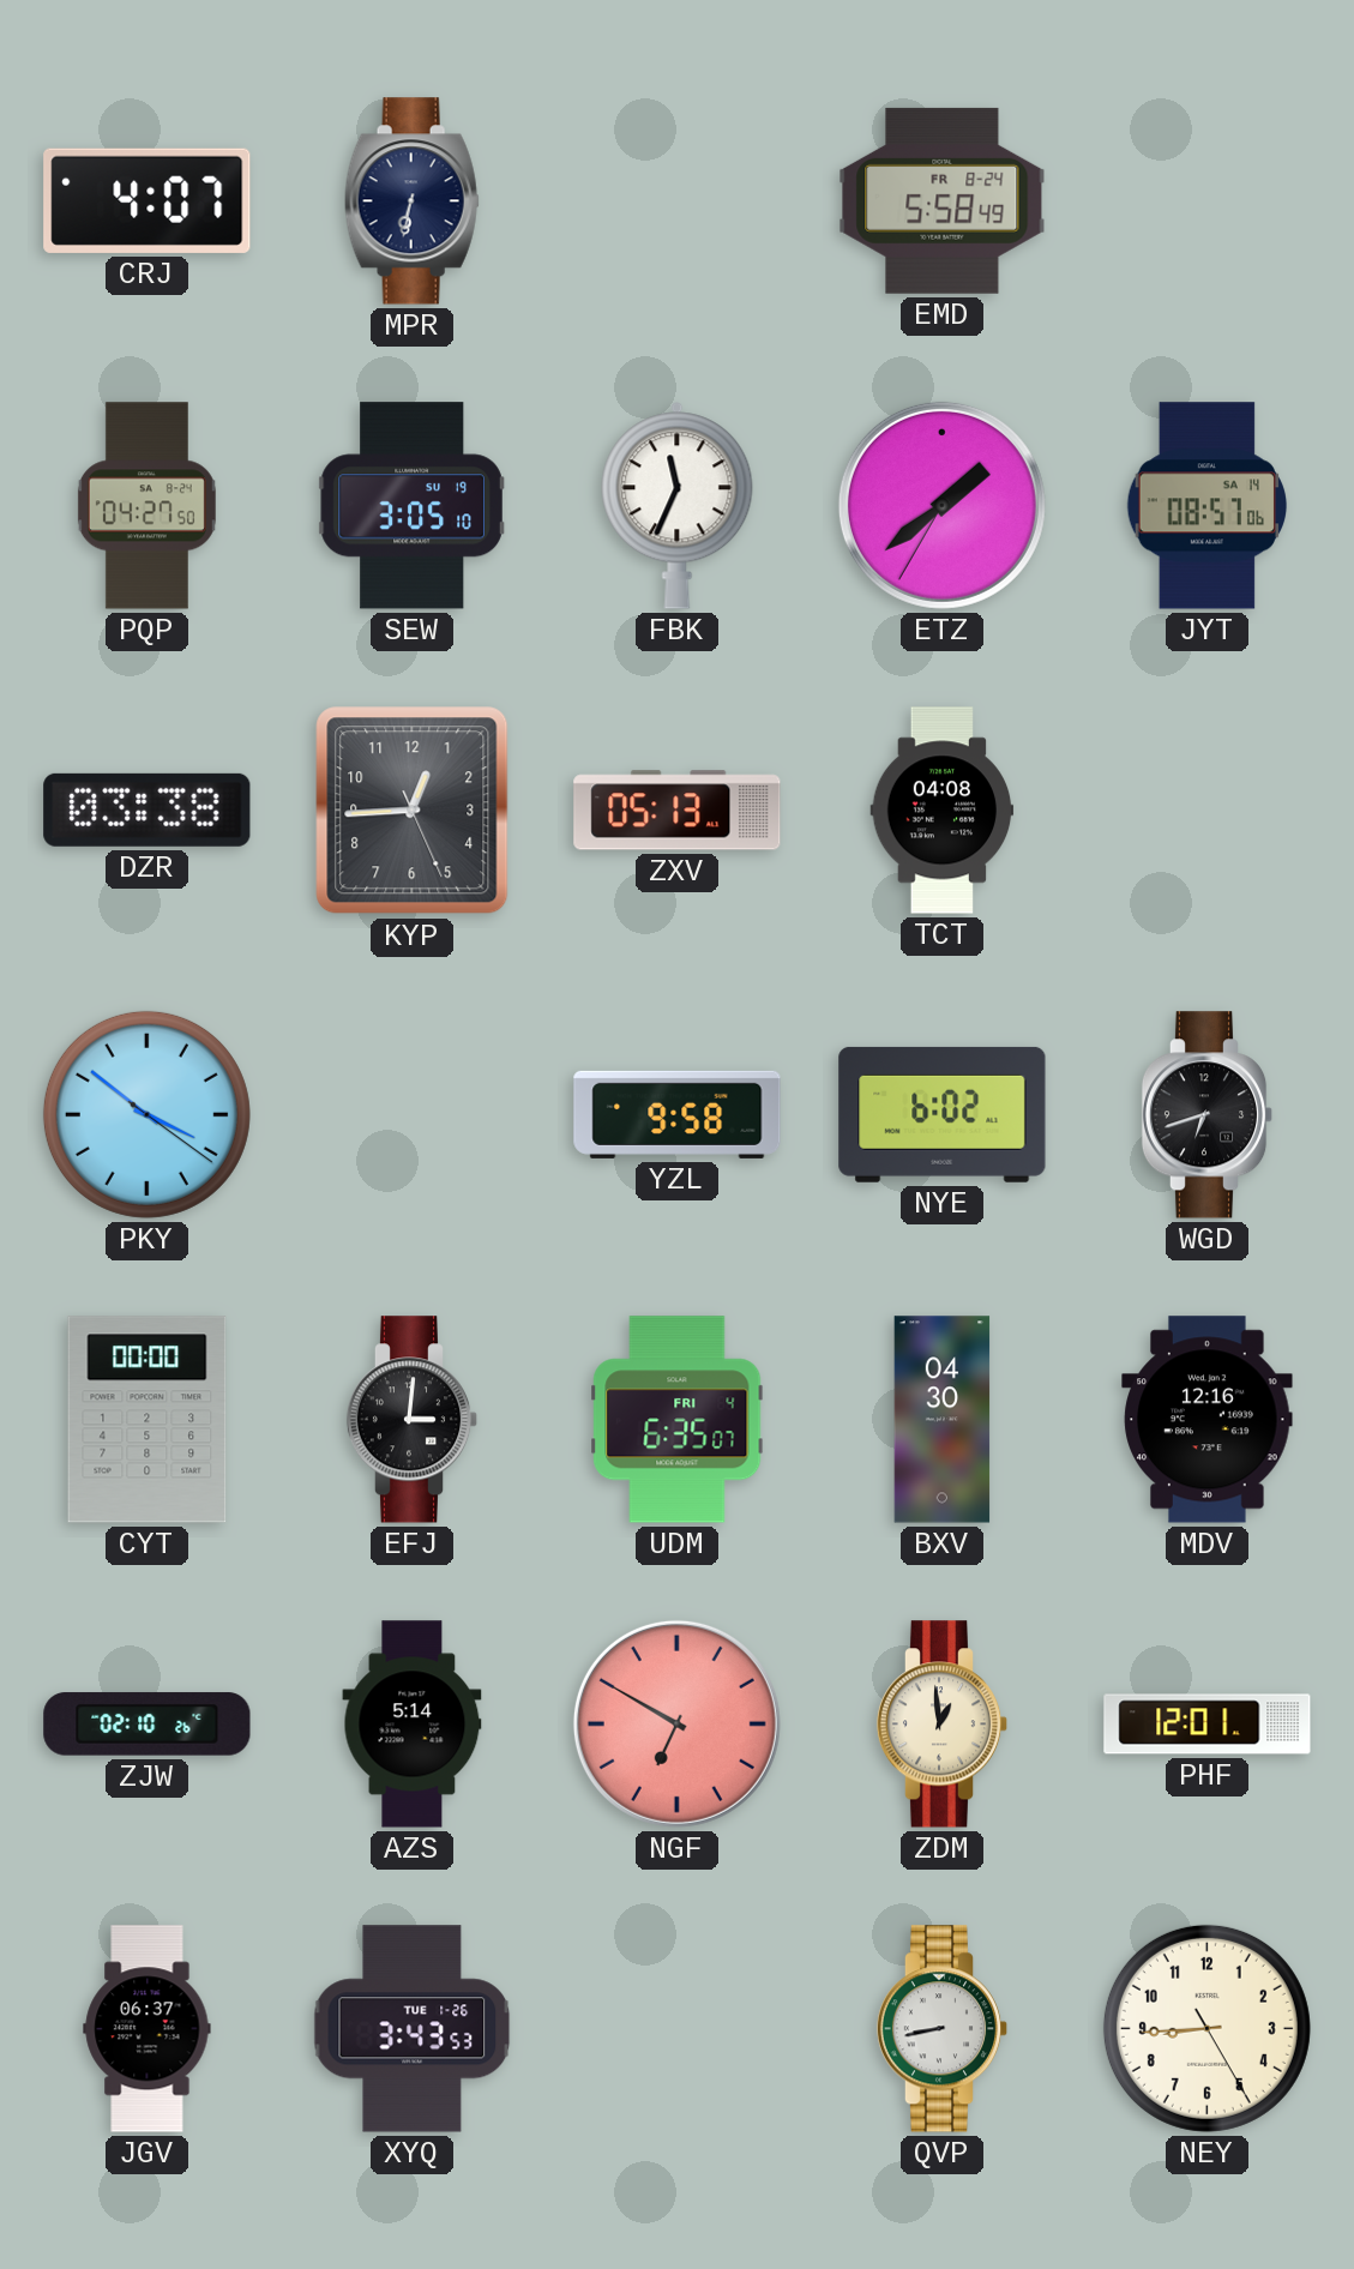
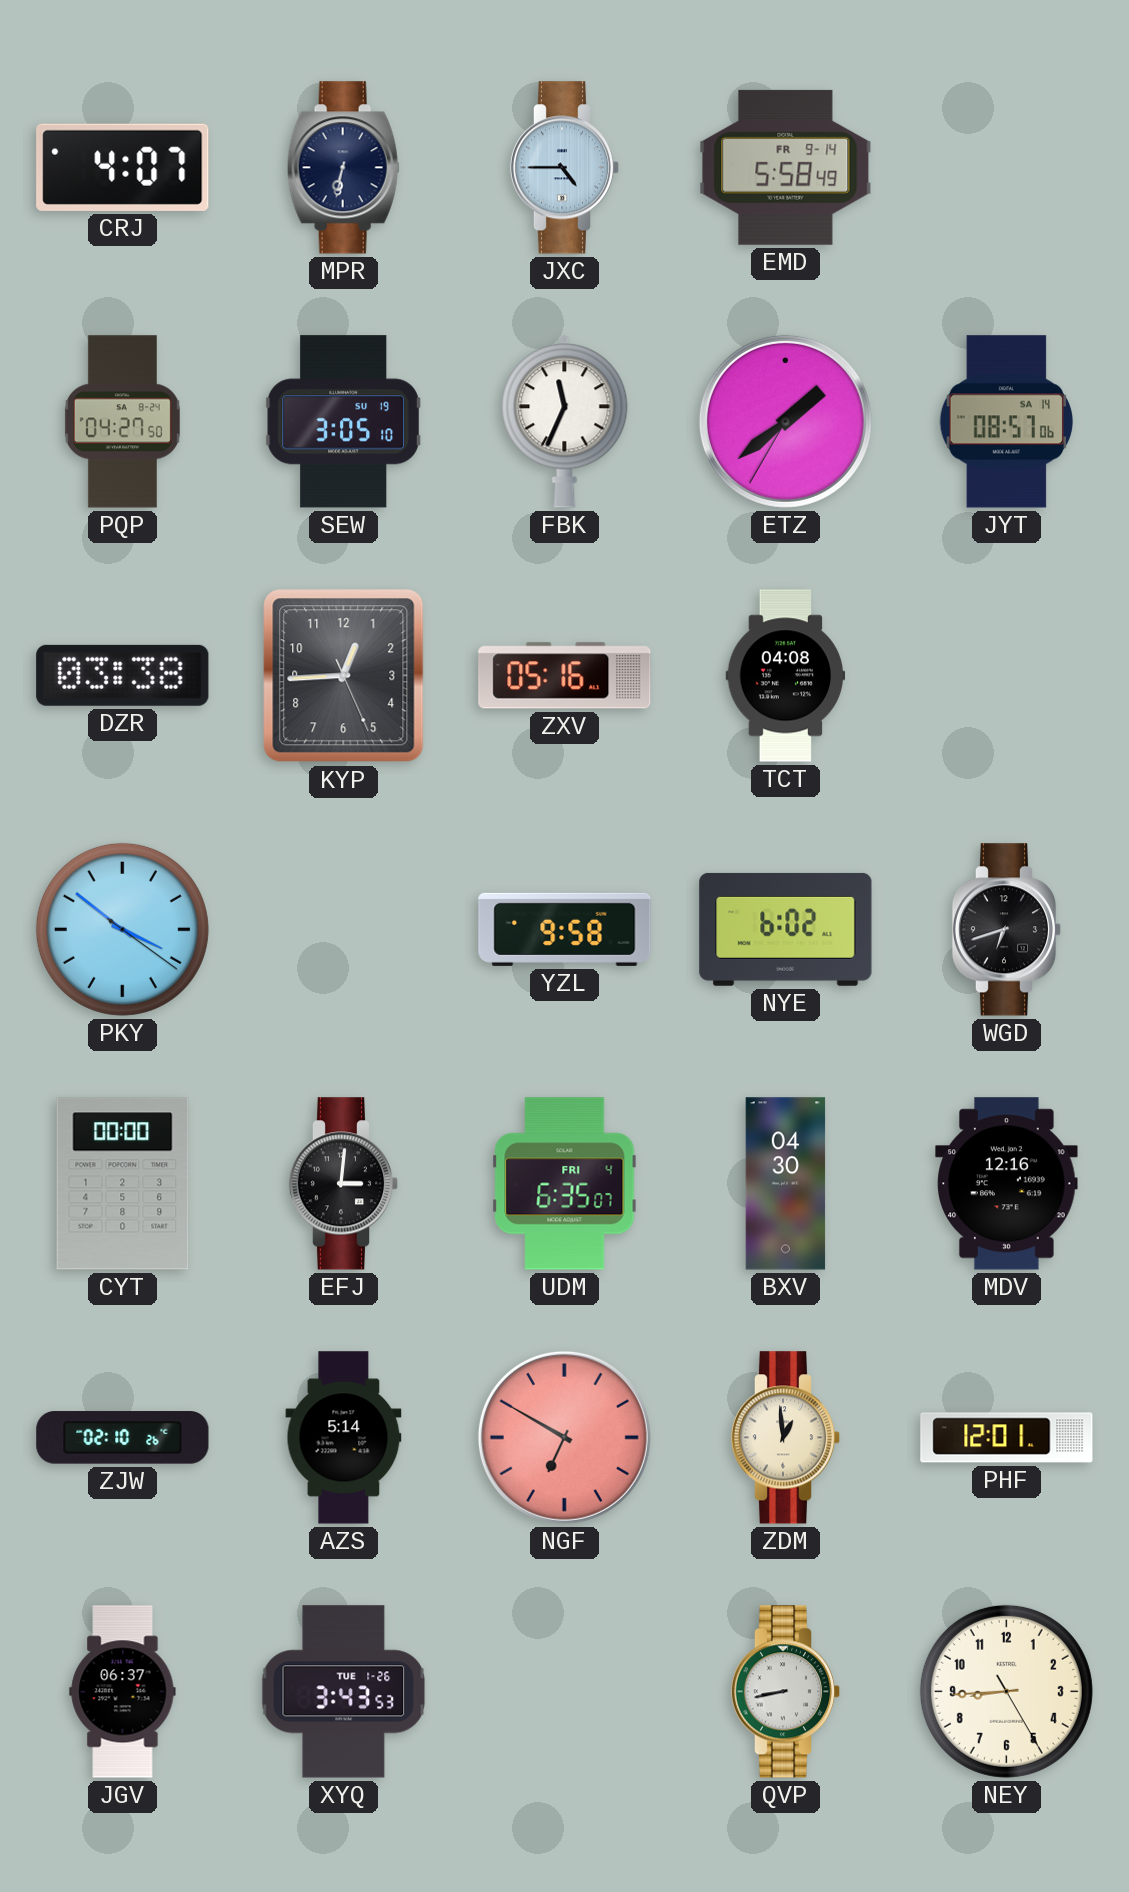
JXC: none -> 4:45 (565, 168)
EMD date: FR 8-24 -> FR 9-14 (786, 167)
ZXV: 05:13 -> 05:16 (565, 676)
